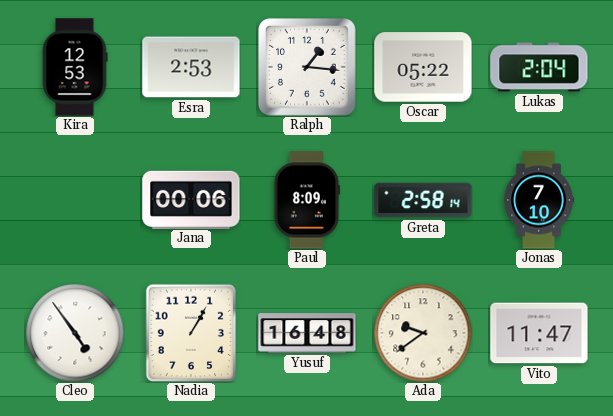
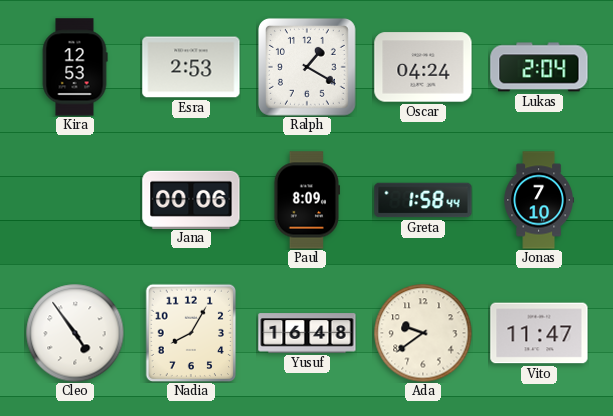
Ralph: 1:16 -> 1:20 (307, 67)
Oscar: 05:22 -> 04:24 (423, 67)
Greta: 2:58 -> 1:58 (423, 200)
Nadia: 1:05 -> 8:05 (191, 333)
